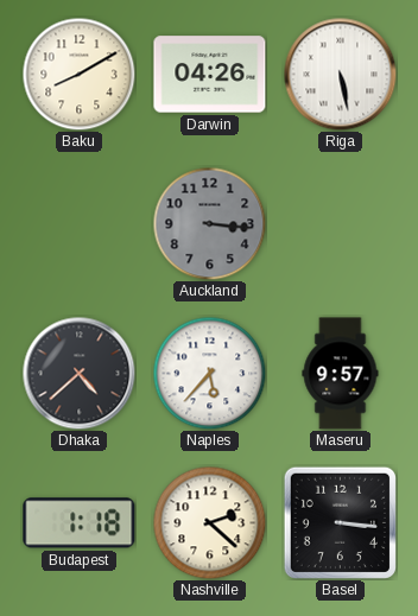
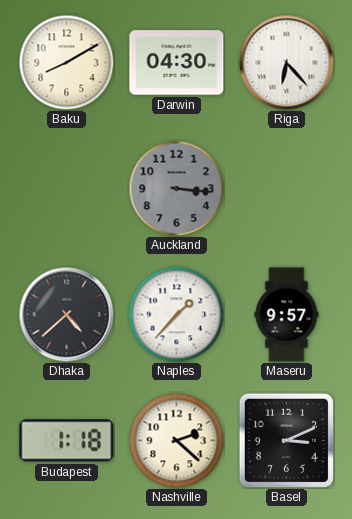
Darwin: 04:26 -> 04:30 (177, 63)
Riga: 5:28 -> 6:23 (286, 62)
Naples: 5:37 -> 1:37 (176, 314)
Basel: 3:16 -> 3:11 (286, 440)
